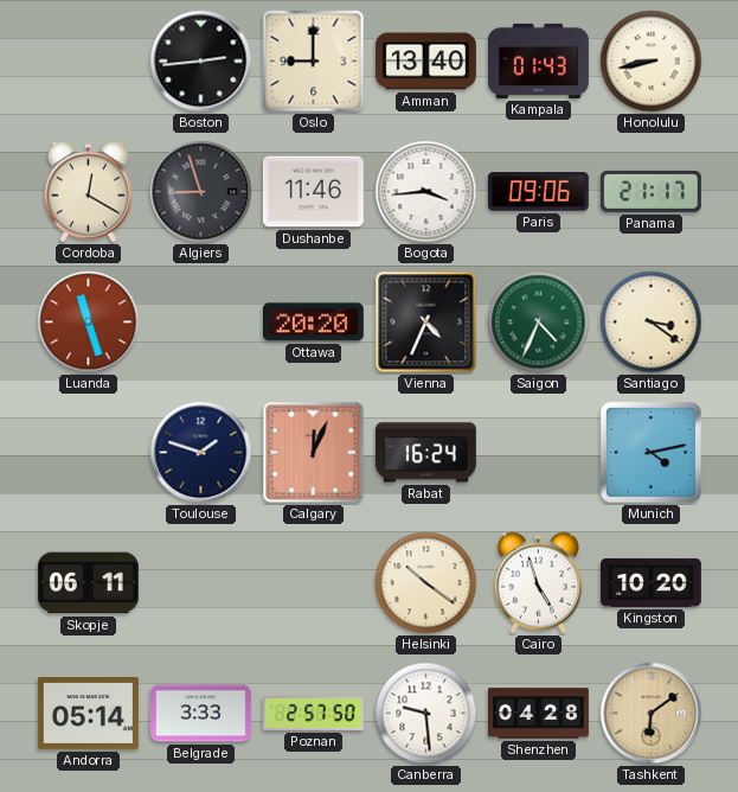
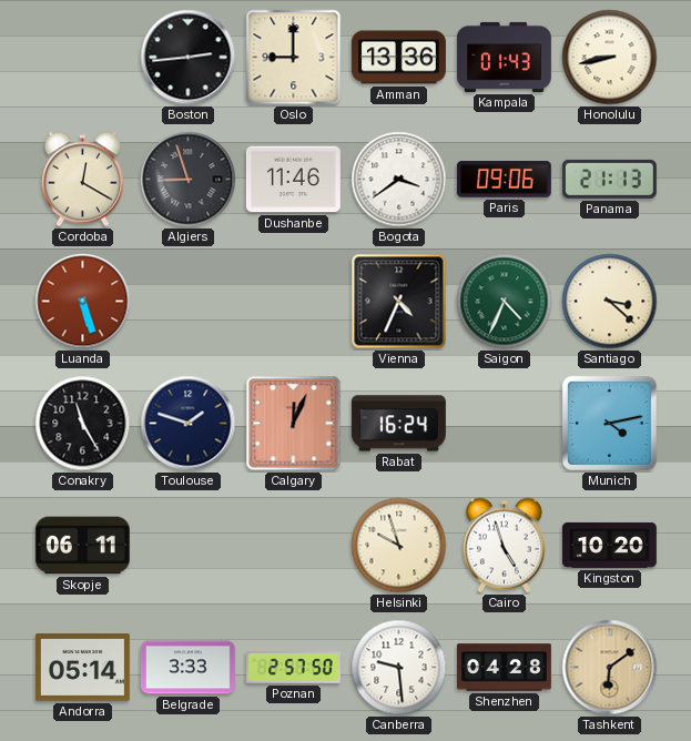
Amman: 13:40 -> 13:36 (398, 58)
Bogota: 3:44 -> 3:39 (399, 180)
Panama: 21:17 -> 21:13 (609, 179)
Luanda: 11:27 -> 5:27 (83, 302)
Ottawa: 20:20 -> none (313, 322)
Santiago: 3:21 -> 3:22 (610, 302)
Conakry: none -> 11:25 (83, 424)
Helsinki: 10:21 -> 9:57 (399, 546)
